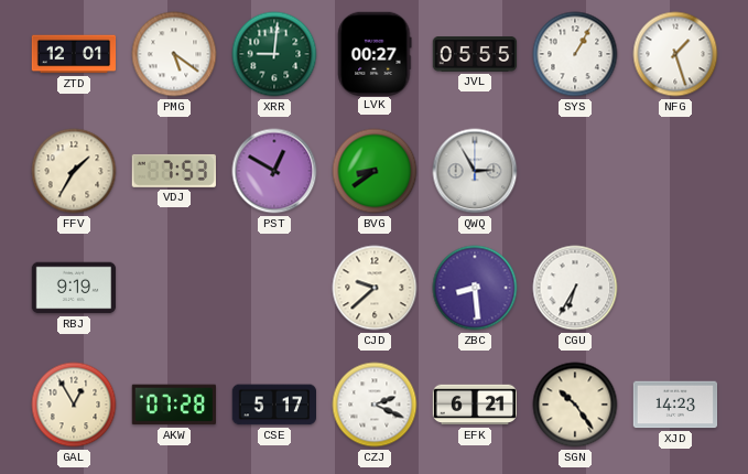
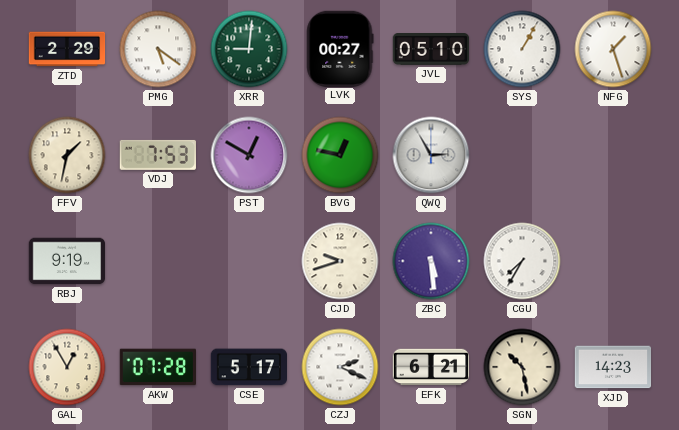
ZTD: 12:01 -> 2:29 (67, 49)
JVL: 05:55 -> 05:10 (431, 50)
FFV: 1:35 -> 1:32 (67, 155)
BVG: 8:39 -> 12:47 (340, 155)
CJD: 9:38 -> 9:42 (340, 261)
ZBC: 8:29 -> 5:29 (431, 261)
CGU: 6:35 -> 7:35 (522, 261)
SGN: 10:24 -> 10:28 (522, 367)
